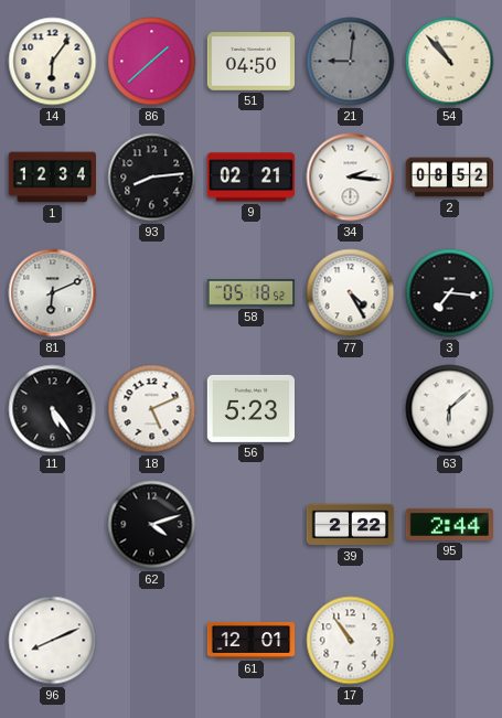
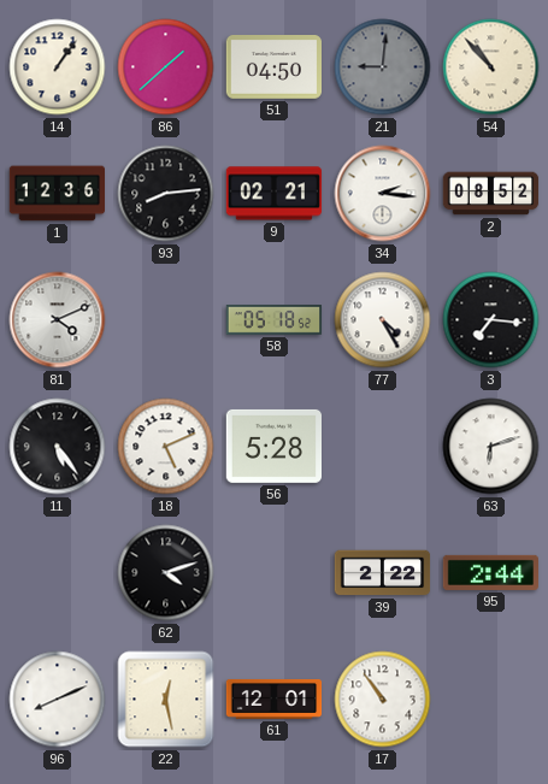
14: 6:06 -> 1:06 (58, 67)
1: 12:34 -> 12:36 (58, 194)
81: 6:11 -> 4:11 (58, 320)
56: 5:23 -> 5:28 (273, 446)
63: 6:08 -> 6:12 (491, 447)
22: none -> 12:28 (166, 700)
